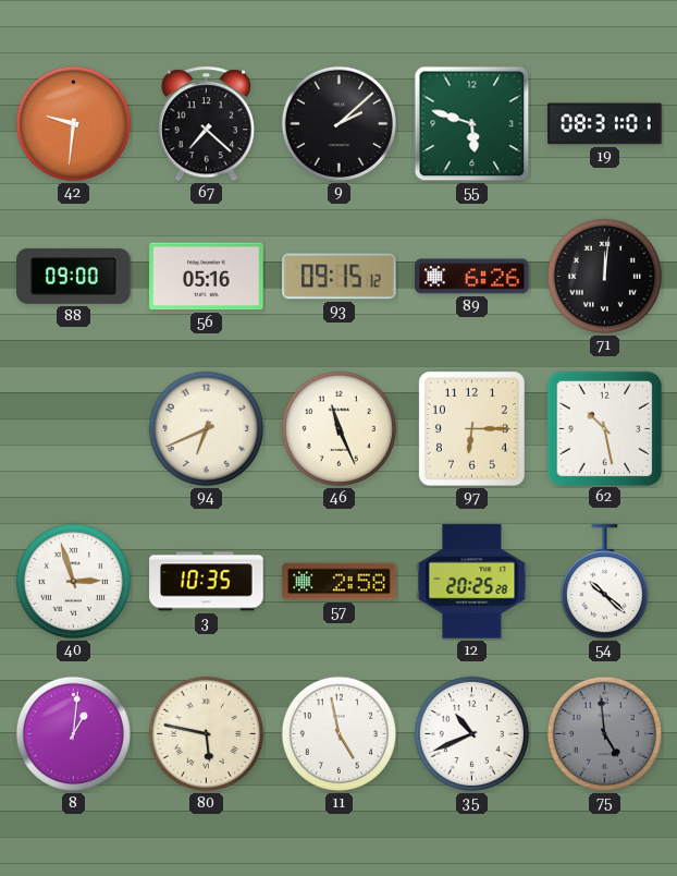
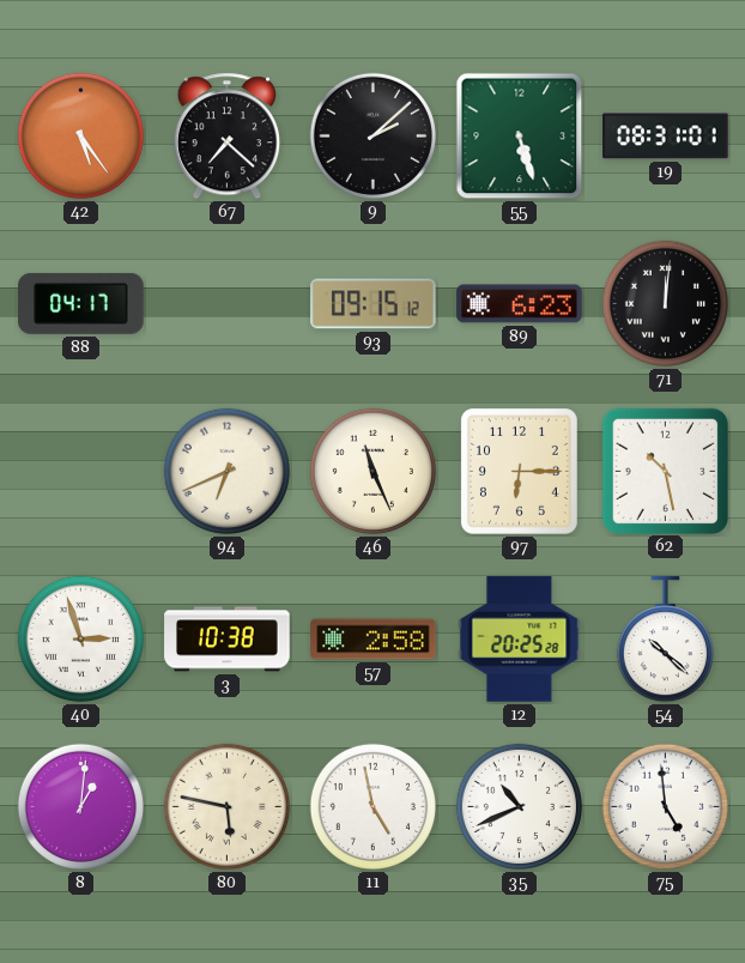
42: 9:31 -> 5:24 (80, 135)
55: 5:48 -> 5:27 (520, 137)
88: 09:00 -> 04:17 (81, 303)
56: 05:16 -> none (207, 277)
89: 6:26 -> 6:23 (520, 304)
3: 10:35 -> 10:38 (228, 640)
75 dial: grey -> white (665, 806)
